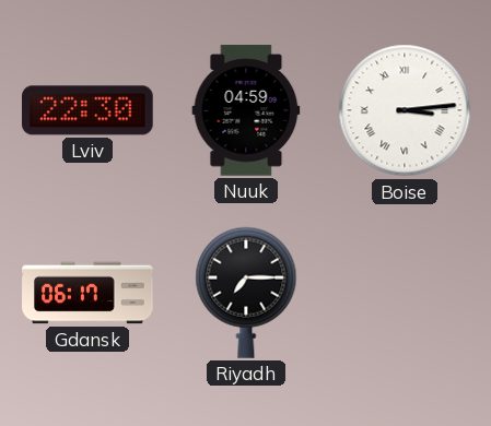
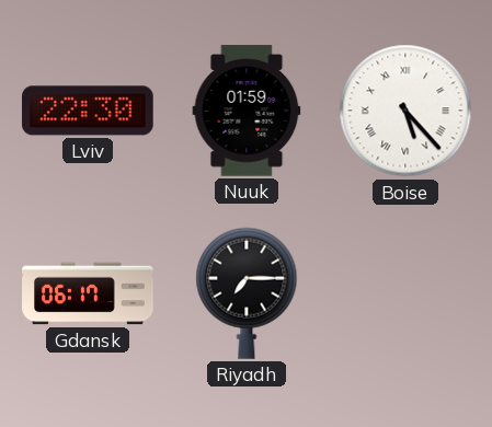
Nuuk: 04:59 -> 01:59 (247, 111)
Boise: 3:14 -> 5:23 (405, 111)
